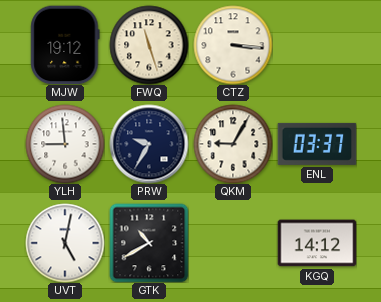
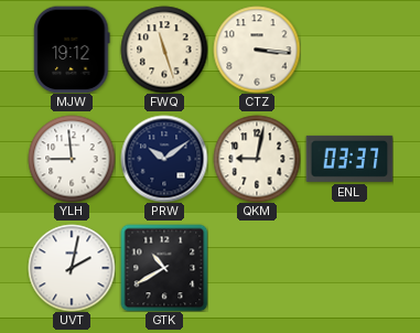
PRW: 9:35 -> 10:09 (164, 159)
QKM: 9:05 -> 9:02 (257, 159)
UVT: 5:02 -> 2:02 (72, 268)
KGQ: 14:12 -> none (317, 243)
